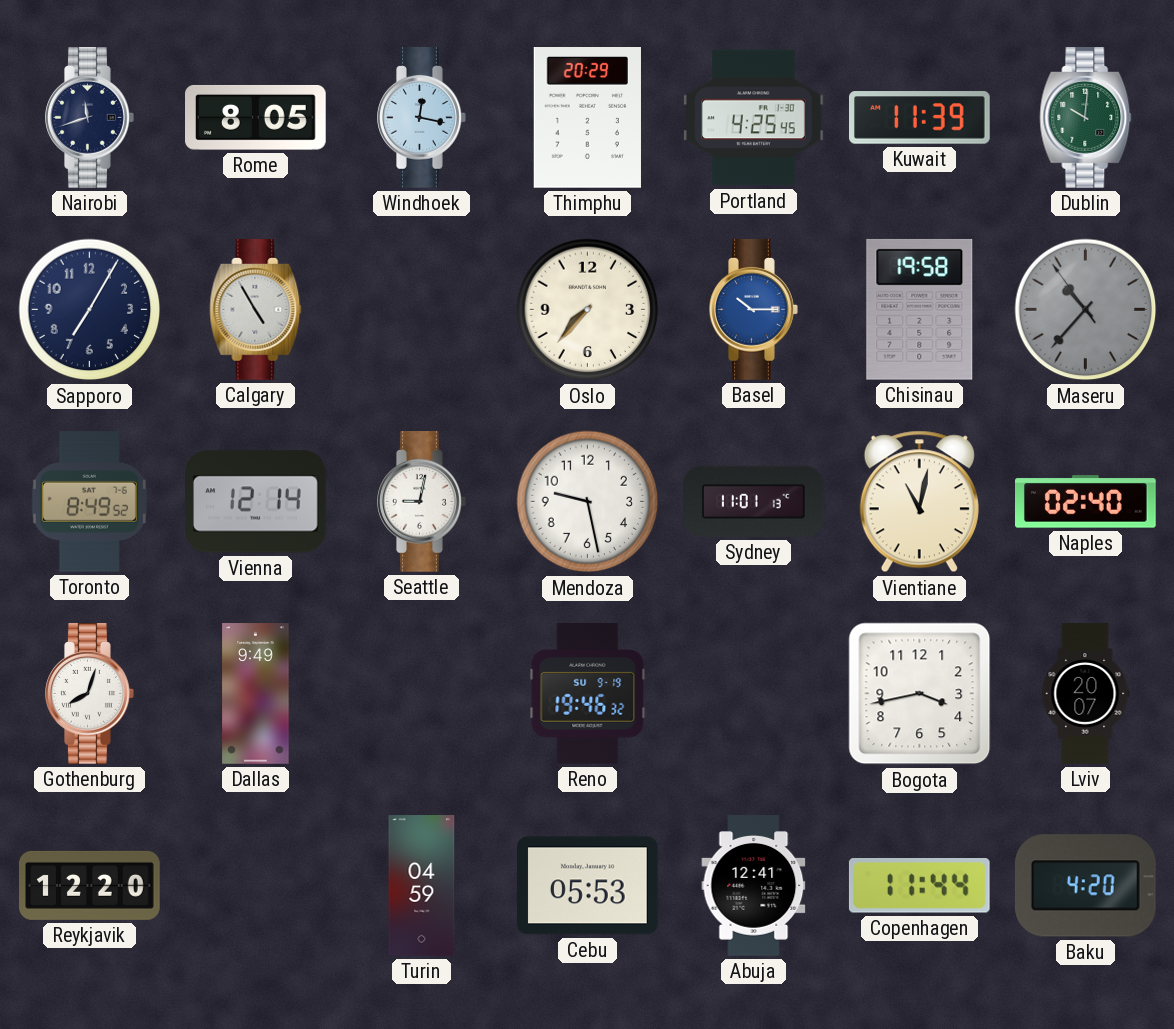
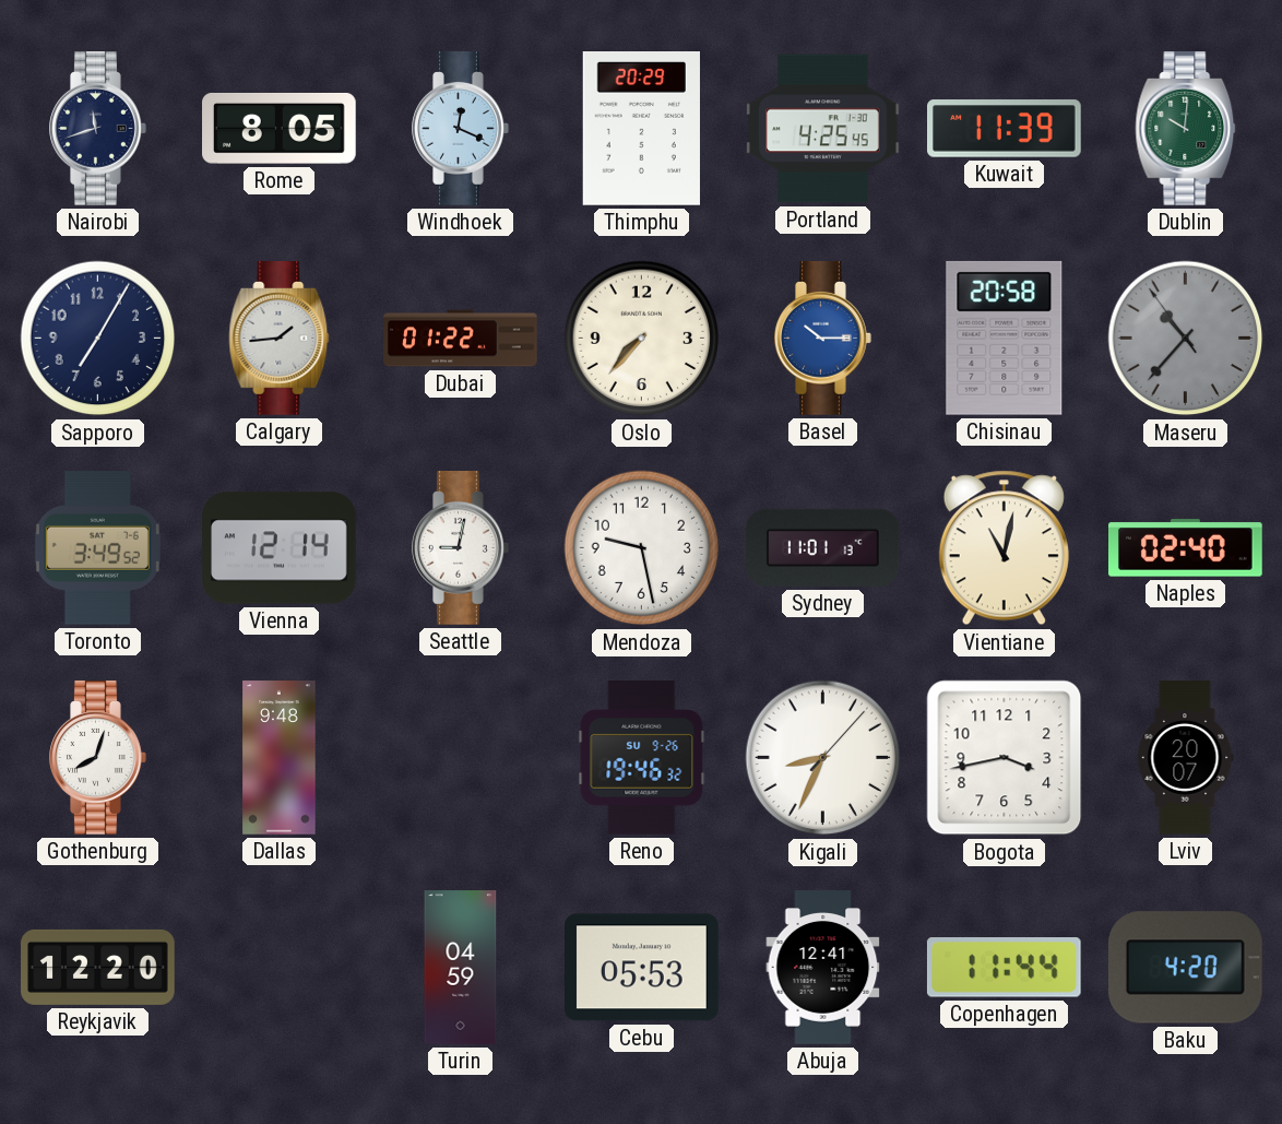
Windhoek: 12:17 -> 12:19 (461, 129)
Calgary: 4:55 -> 1:44 (280, 339)
Dubai: none -> 01:22 (461, 339)
Chisinau: 19:58 -> 20:58 (1005, 338)
Toronto: 8:49 -> 3:49 (97, 548)
Dallas: 9:49 -> 9:48 (280, 758)
Reno date: SU 9-19 -> SU 9-26 (642, 758)
Kigali: none -> 8:34 (823, 758)
